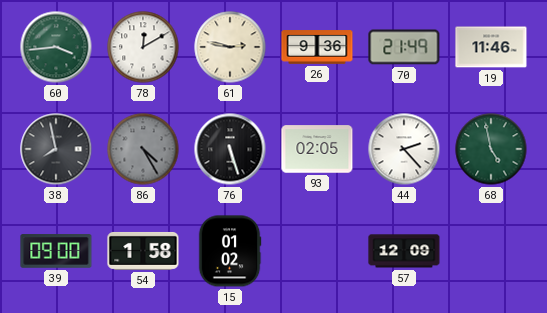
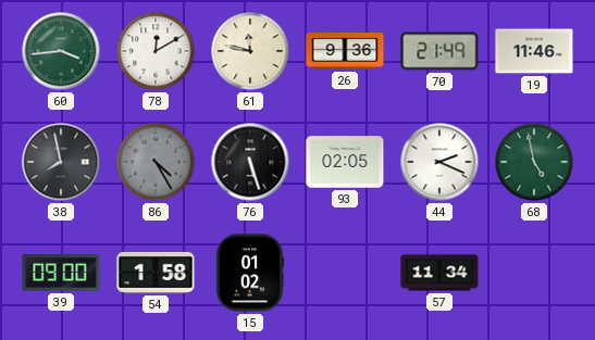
61: 2:47 -> 11:47 (250, 51)
44: 2:23 -> 2:19 (439, 162)
57: 12:09 -> 11:34 (439, 273)
